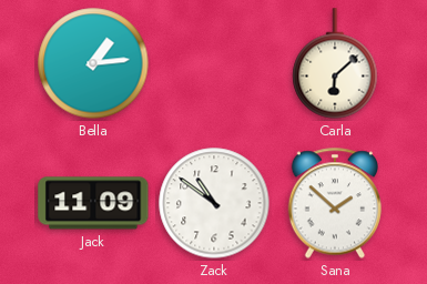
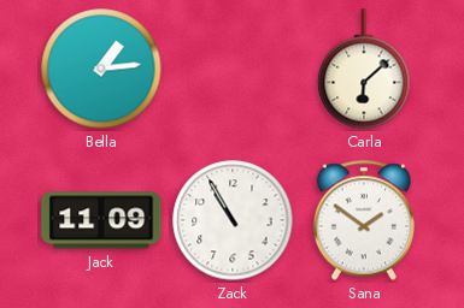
Zack: 10:51 -> 10:55 (233, 220)
Sana: 1:52 -> 1:51 (364, 220)
